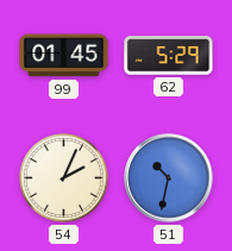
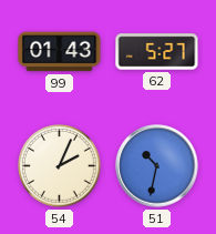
99: 01:45 -> 01:43 (60, 52)
62: 5:29 -> 5:27 (157, 52)
